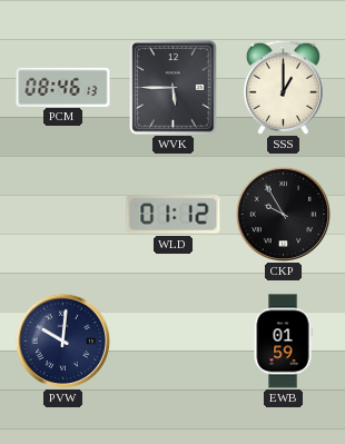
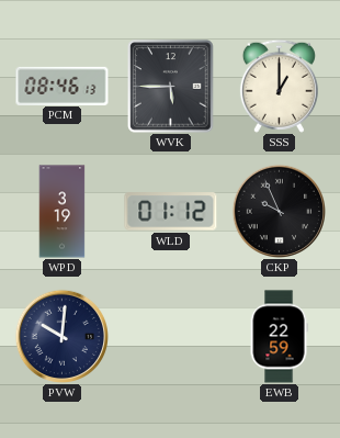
WPD: none -> 3:19 (63, 212)
CKP: 9:55 -> 9:56 (279, 211)
EWB: 01:59 -> 22:59 (279, 337)
